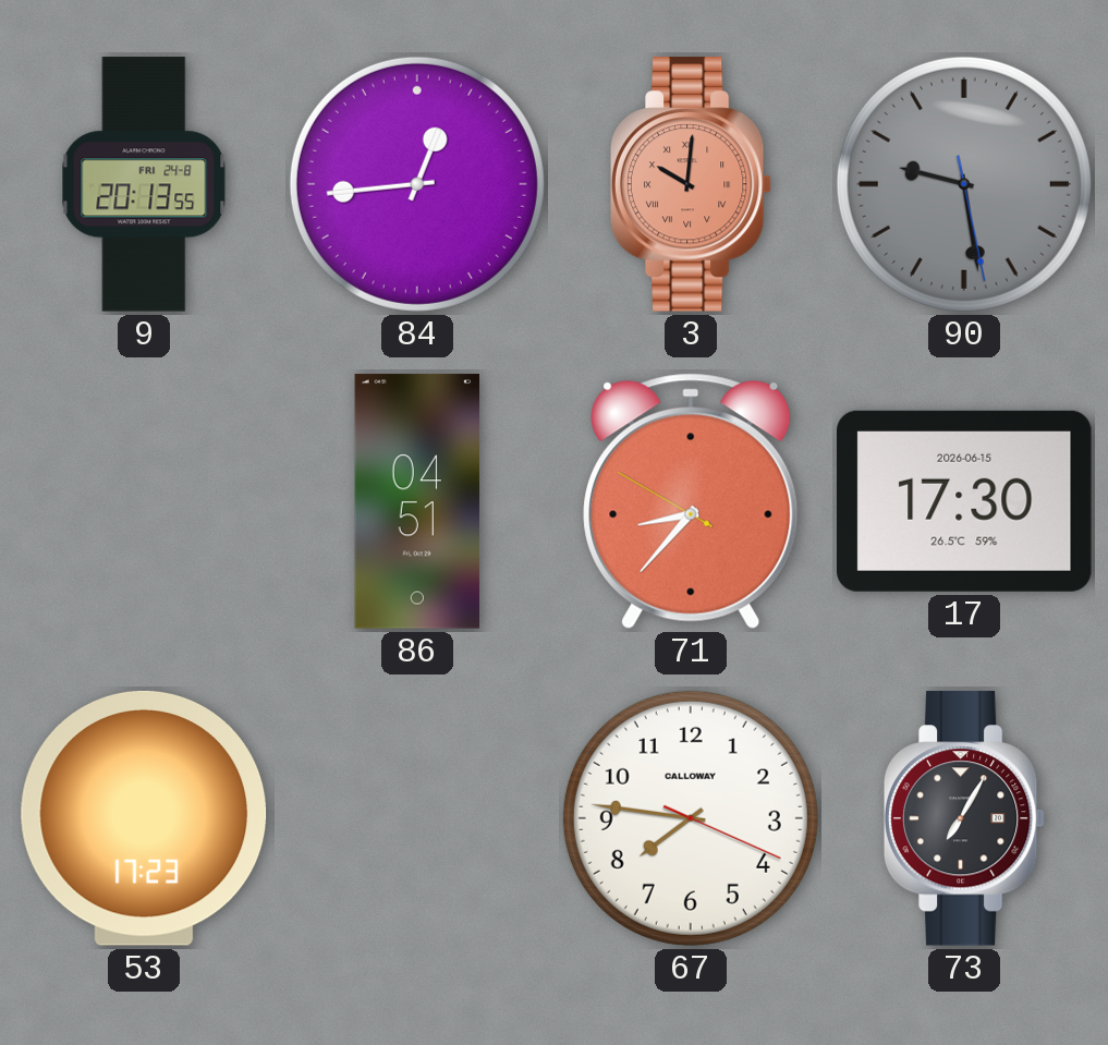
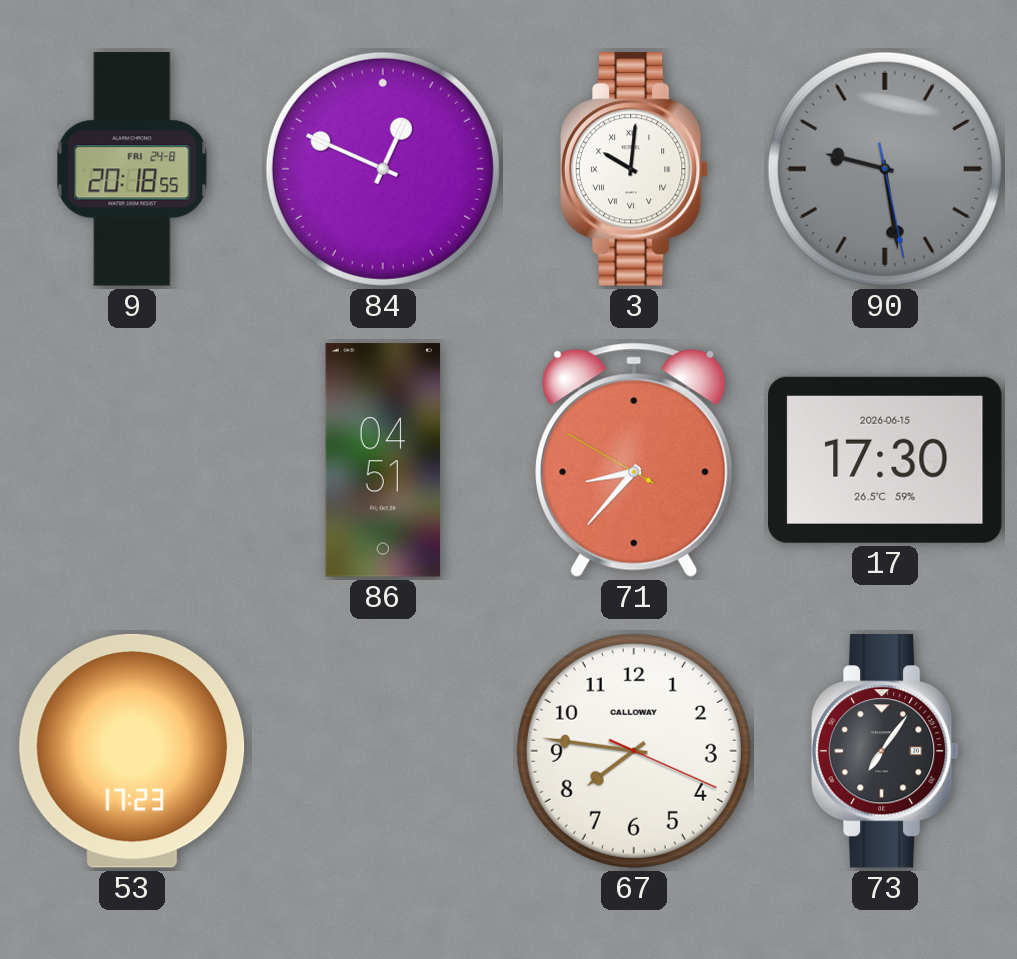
9: 20:13 -> 20:18 (132, 169)
84: 12:44 -> 12:49 (383, 169)
3 dial: salmon -> white (634, 169)
73: 7:05 -> 7:06 (885, 751)
